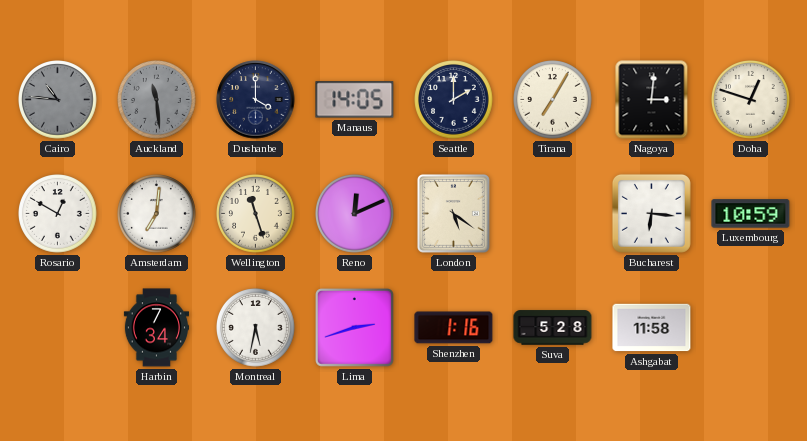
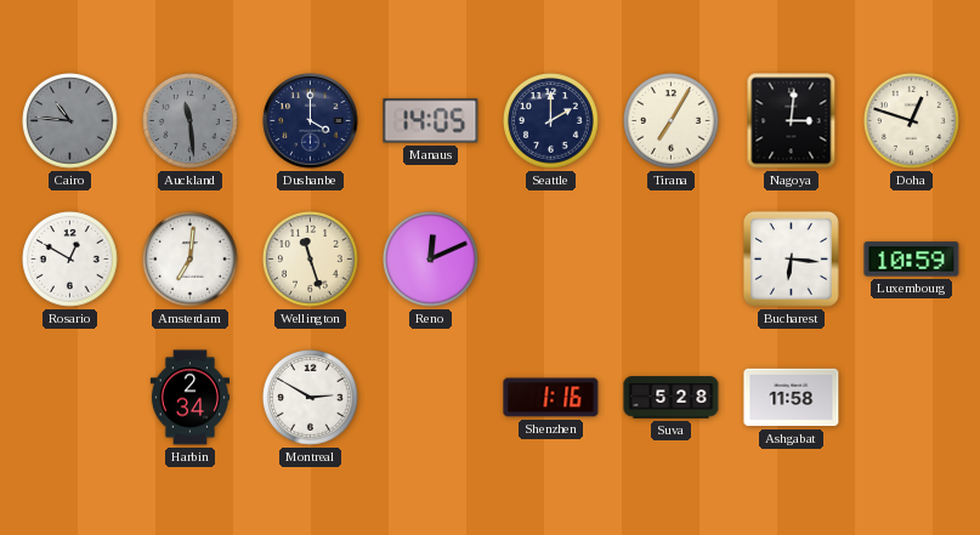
London: 5:21 -> none (453, 213)
Harbin: 7:34 -> 2:34 (189, 398)
Montreal: 5:32 -> 2:50 (311, 398)
Lima: 2:42 -> none (355, 328)
